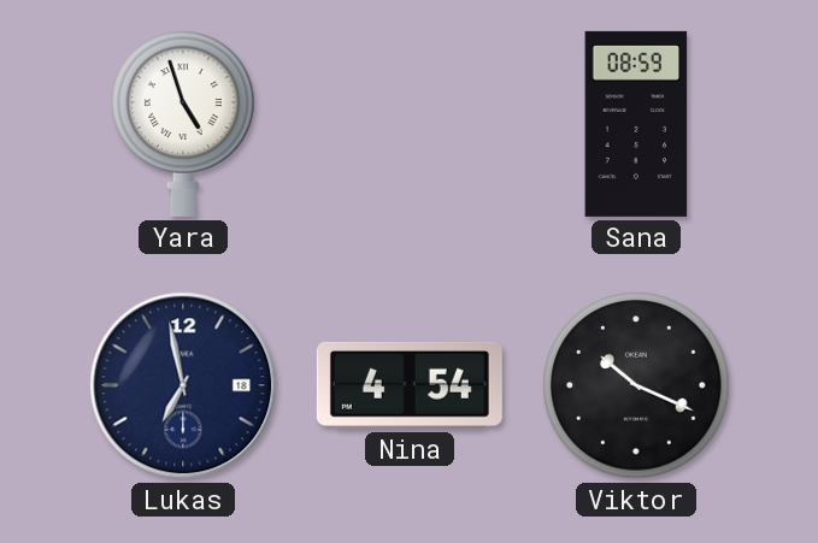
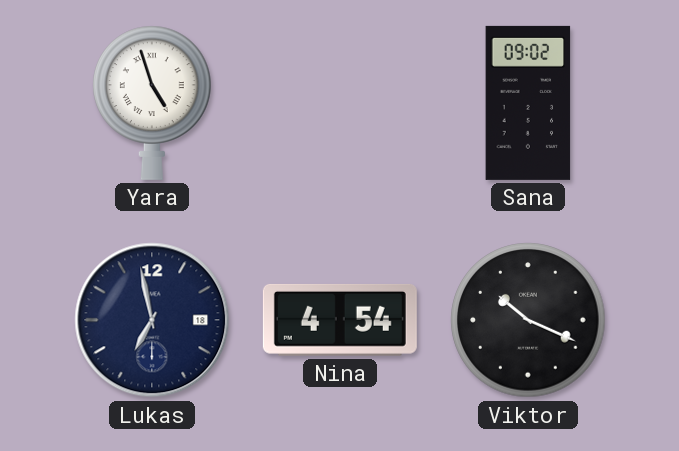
Sana: 08:59 -> 09:02 (528, 103)
